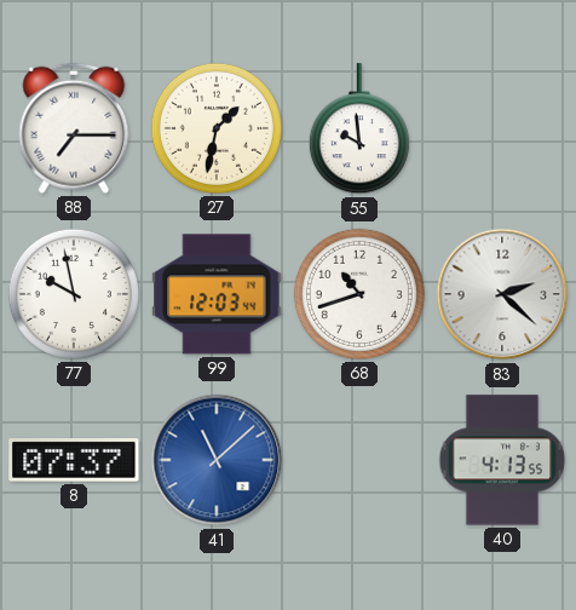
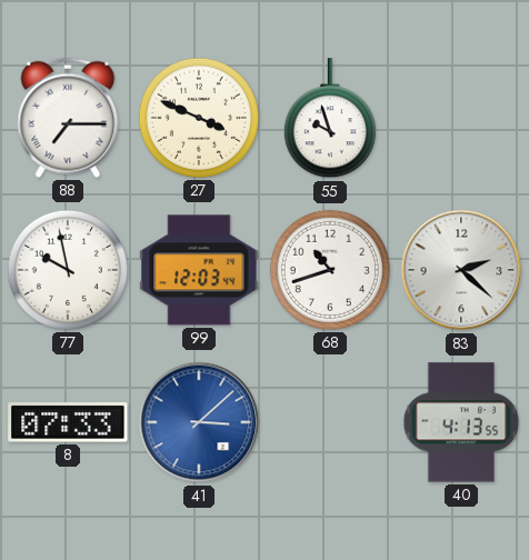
27: 1:32 -> 3:49 (199, 118)
55: 9:59 -> 9:57 (330, 119)
8: 07:37 -> 07:33 (68, 422)
41: 11:08 -> 3:08 (199, 422)
